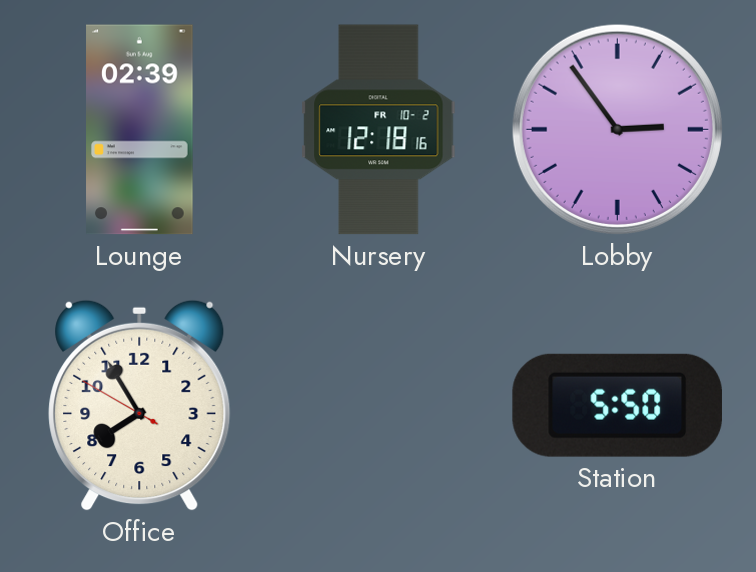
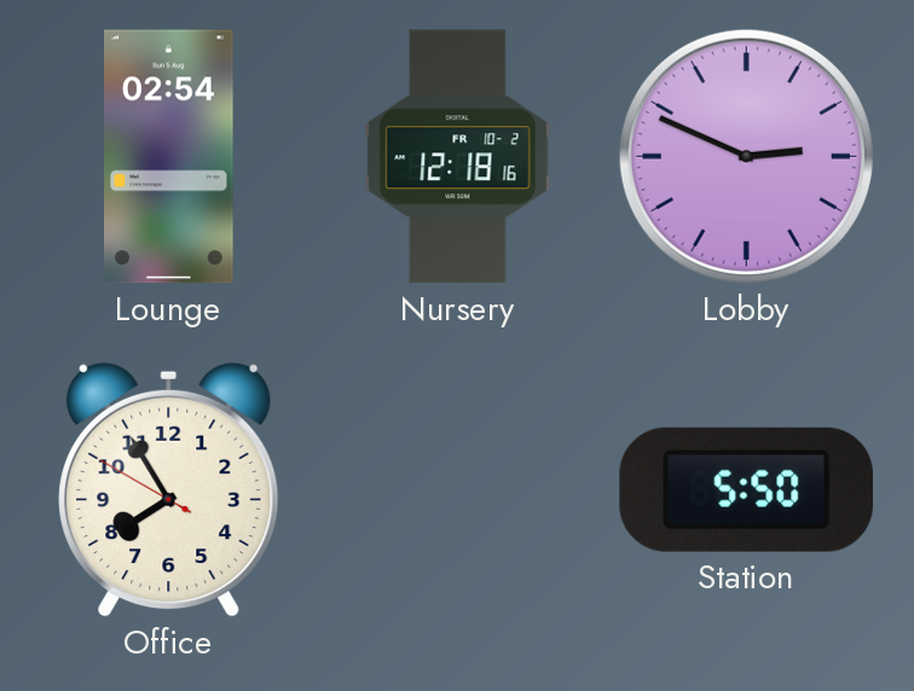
Lounge: 02:39 -> 02:54 (169, 157)
Lobby: 2:54 -> 2:49 (746, 156)
